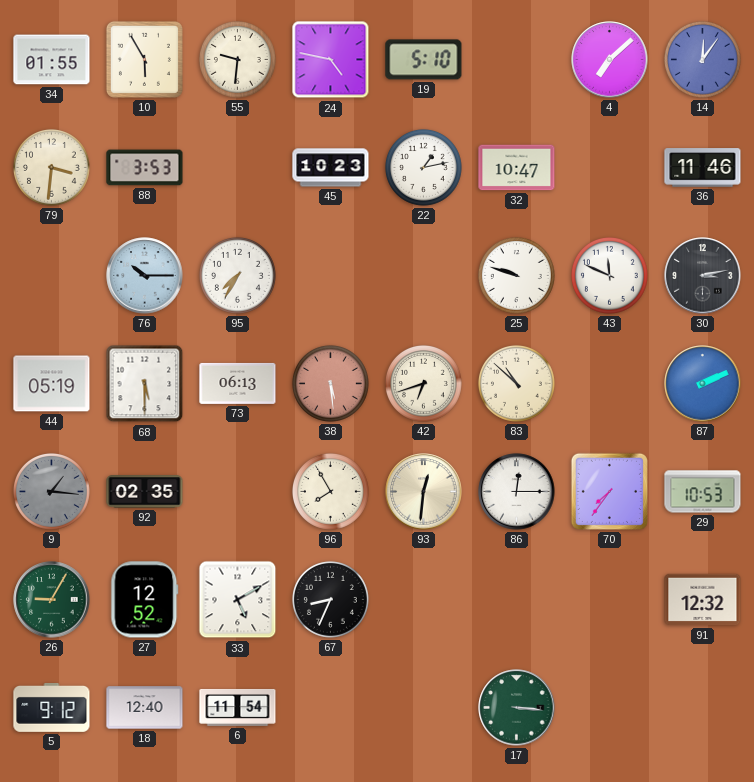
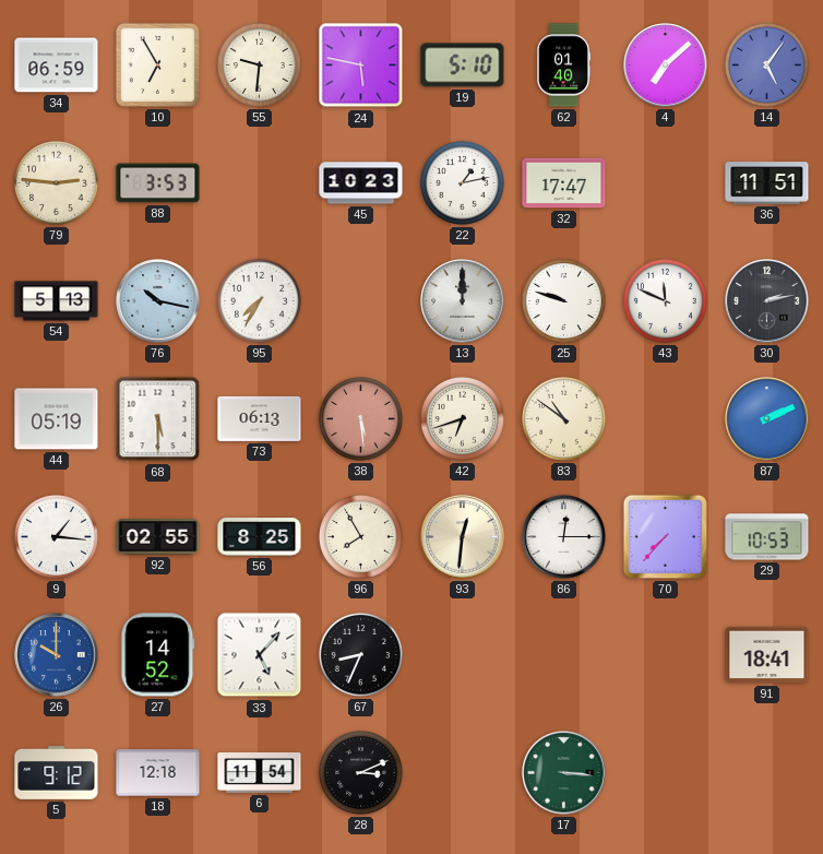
34: 01:55 -> 06:59 (57, 66)
10: 5:55 -> 6:55 (157, 64)
24: 4:47 -> 5:47 (361, 66)
62: none -> 01:40 (564, 66)
14: 12:06 -> 5:06 (766, 64)
79: 3:31 -> 2:46 (56, 182)
32: 10:47 -> 17:47 (564, 183)
36: 11:46 -> 11:51 (767, 183)
54: none -> 5:13 (57, 301)
76: 10:15 -> 10:17 (158, 301)
13: none -> 12:00 (463, 301)
30: 3:13 -> 2:13 (767, 301)
83: 10:52 -> 10:51 (563, 418)
9 dial: grey -> white (56, 536)
92: 02:35 -> 02:55 (158, 537)
56: none -> 8:25 (260, 537)
70: 7:36 -> 7:37 (665, 536)
26: 9:05 -> 10:00 (57, 655)
26 dial: green -> blue (57, 655)
27: 12:52 -> 14:52 (158, 655)
33: 5:10 -> 5:07 (260, 655)
91: 12:32 -> 18:41 (767, 655)
18: 12:40 -> 12:18 (158, 773)
28: none -> 3:11 (360, 772)
